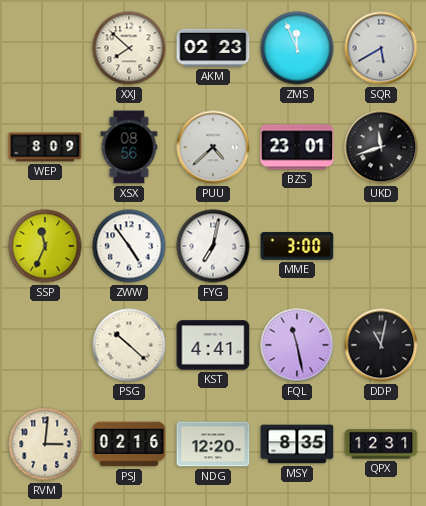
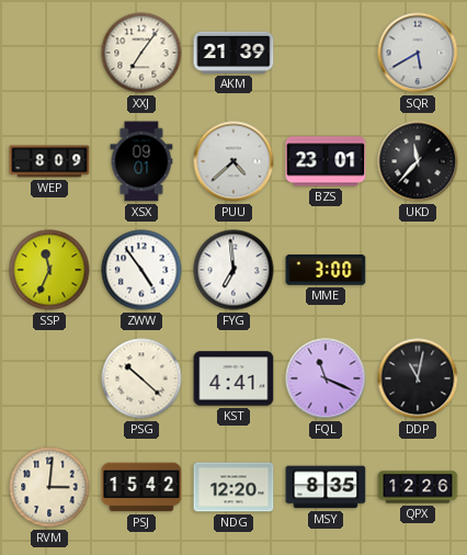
XXJ: 7:52 -> 7:06 (141, 53)
AKM: 02:23 -> 21:39 (233, 53)
ZMS: 11:56 -> none (297, 48)
XSX: 08:56 -> 09:01 (141, 161)
UKD: 11:42 -> 11:37 (418, 161)
FYG: 7:02 -> 6:59 (233, 270)
FQL: 11:28 -> 11:19 (326, 378)
PSJ: 02:16 -> 15:42 (141, 487)
QPX: 12:31 -> 12:26 (418, 487)
